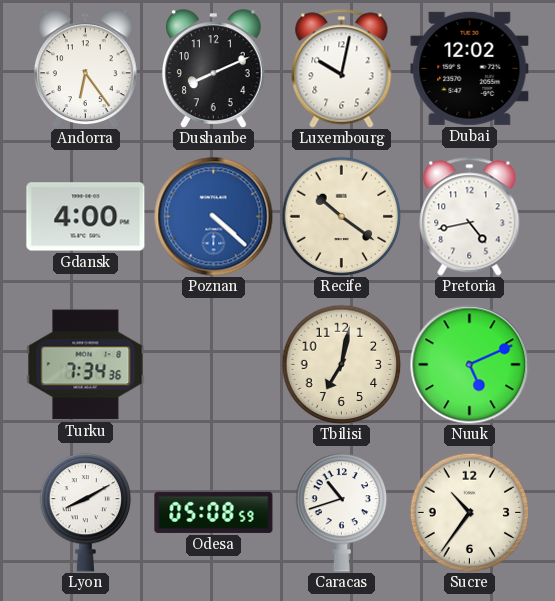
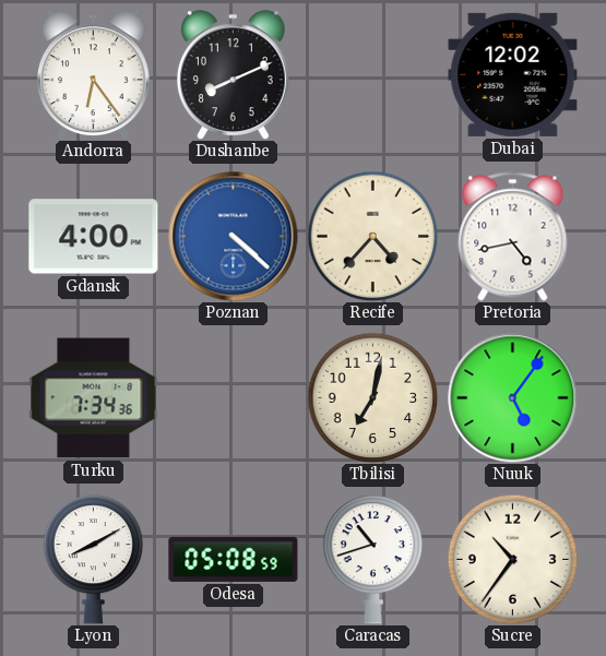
Luxembourg: 10:02 -> none (342, 69)
Recife: 10:21 -> 4:37 (372, 236)
Nuuk: 5:11 -> 5:06 (513, 398)
